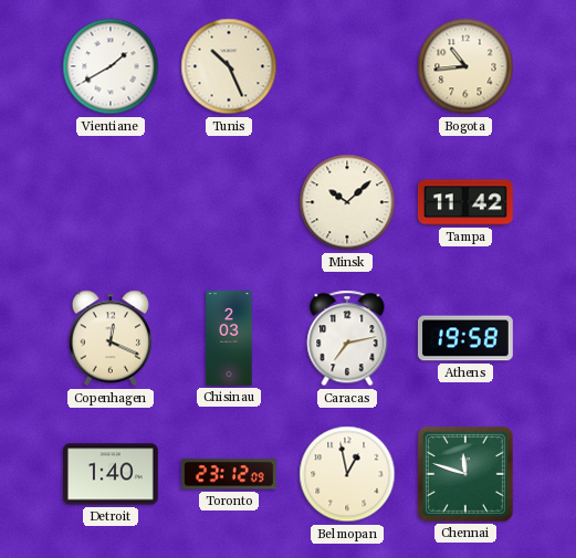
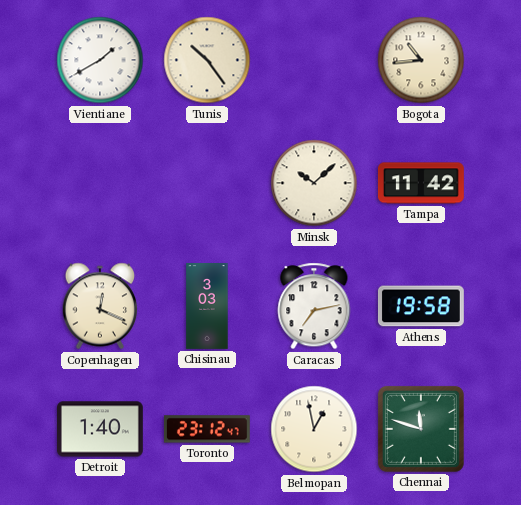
Tunis: 10:26 -> 10:24 (207, 60)
Chisinau: 2:03 -> 3:03 (207, 307)
Toronto: 23:12:09 -> 23:12:47 (207, 429)
